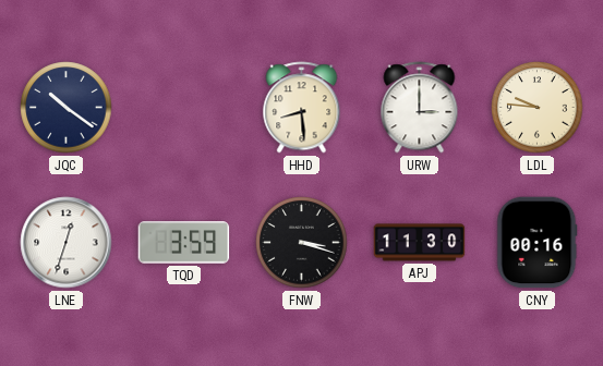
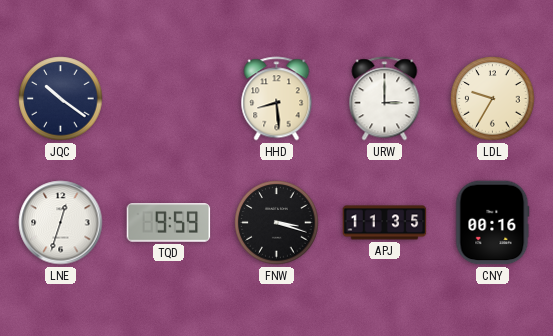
LDL: 9:46 -> 9:35 (493, 99)
TQD: 3:59 -> 9:59 (169, 223)
APJ: 11:30 -> 11:35 (385, 223)
